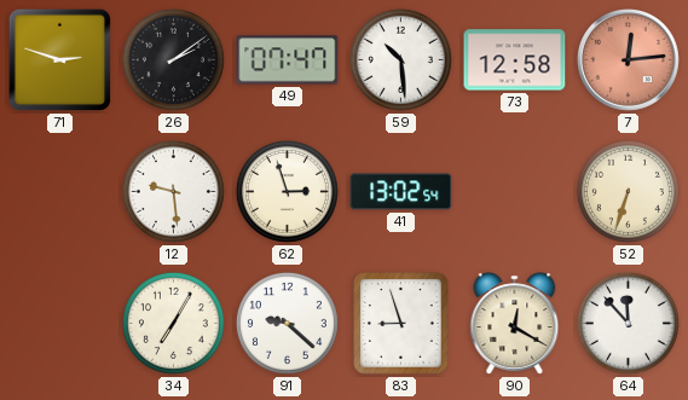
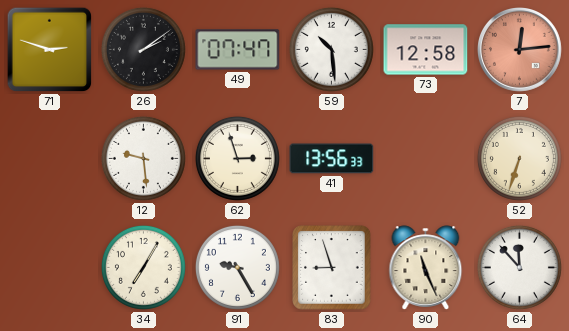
41: 13:02 -> 13:56 (332, 159)
91: 9:22 -> 9:25 (237, 267)
90: 12:20 -> 11:26 (426, 268)
